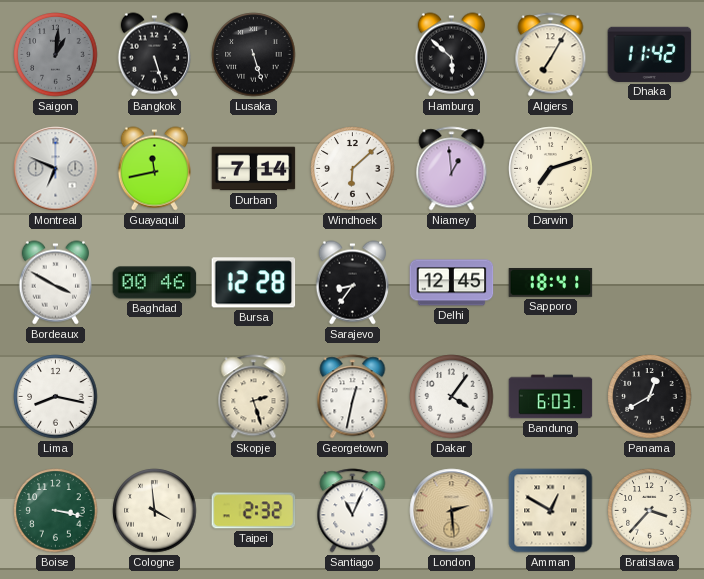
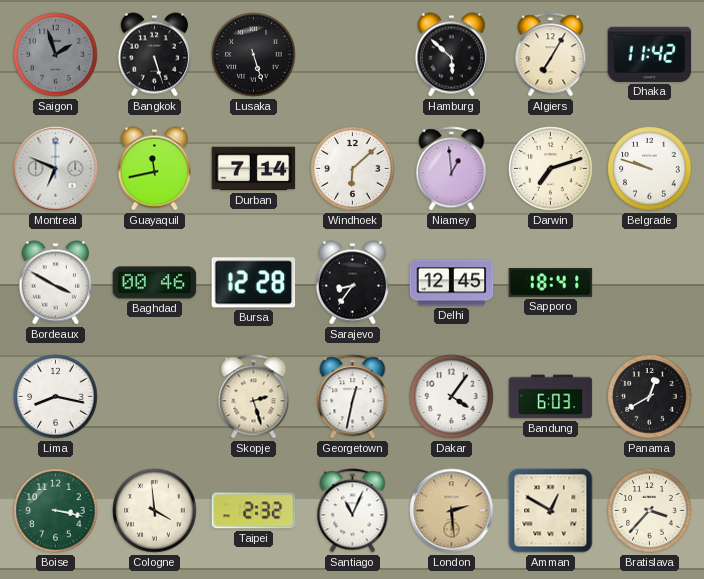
Saigon: 1:01 -> 1:57 (56, 55)
Belgrade: none -> 9:48 (650, 169)
